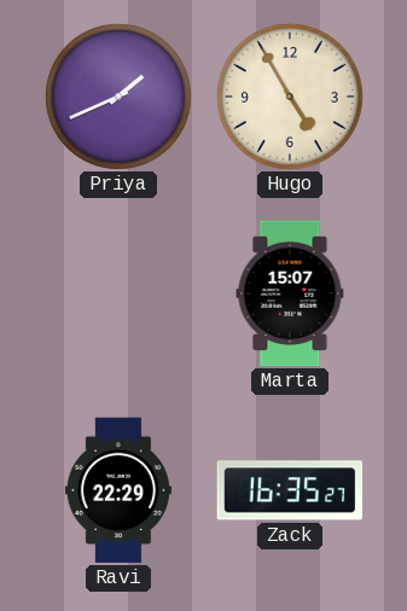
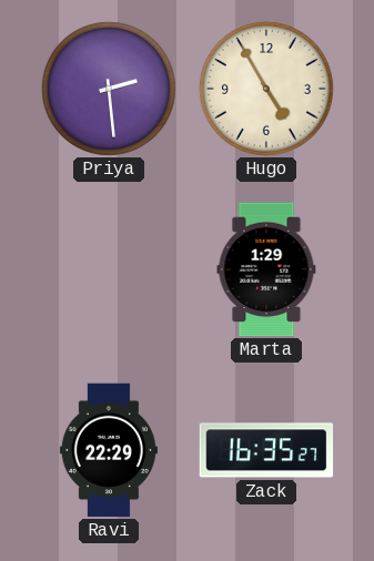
Priya: 1:41 -> 2:29 (109, 89)
Marta: 15:07 -> 1:29 (266, 269)
